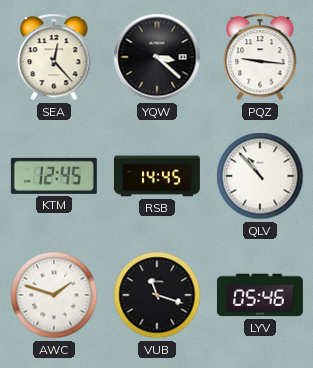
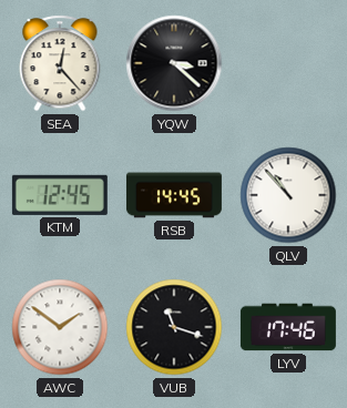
PQZ: 9:16 -> none (260, 57)
AWC: 1:48 -> 1:51 (60, 327)
LYV: 05:46 -> 17:46 (288, 327)
